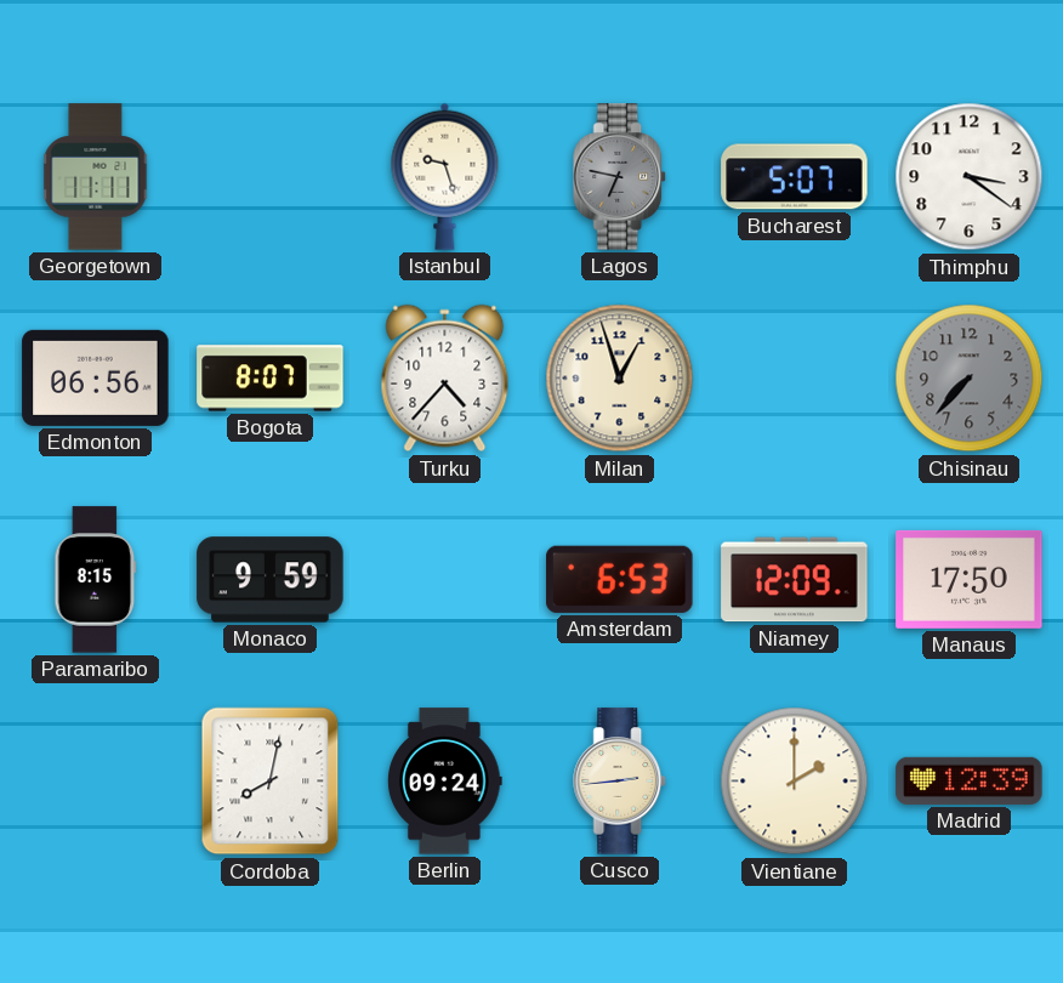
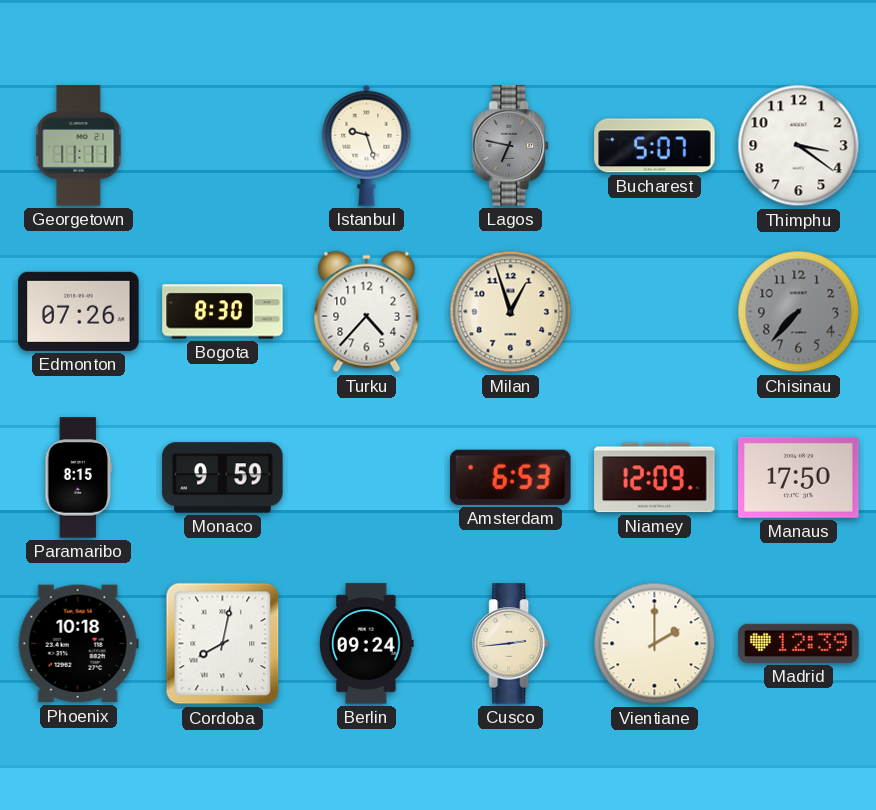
Edmonton: 06:56 -> 07:26 (79, 311)
Bogota: 8:07 -> 8:30 (223, 312)
Phoenix: none -> 10:18 (78, 644)
